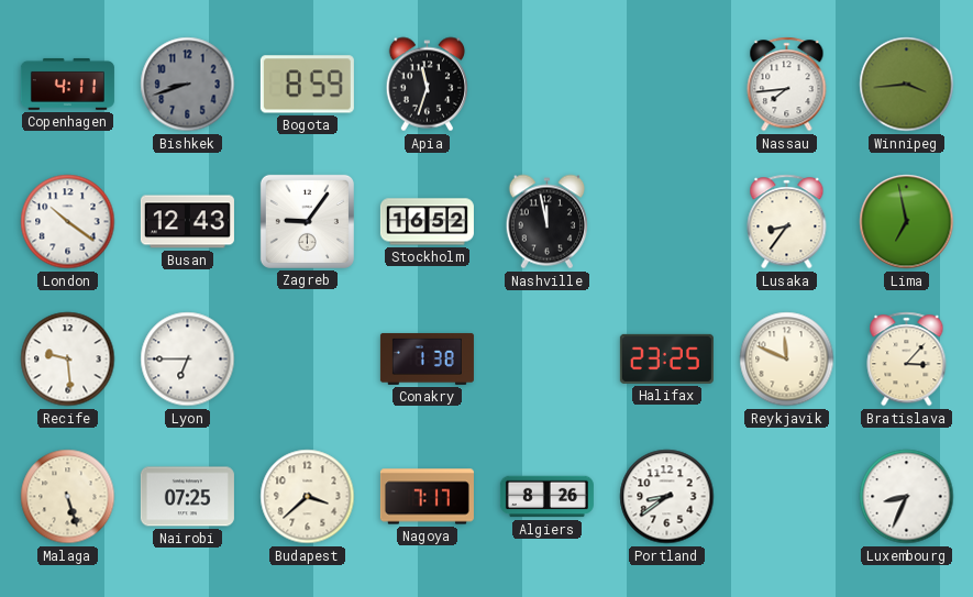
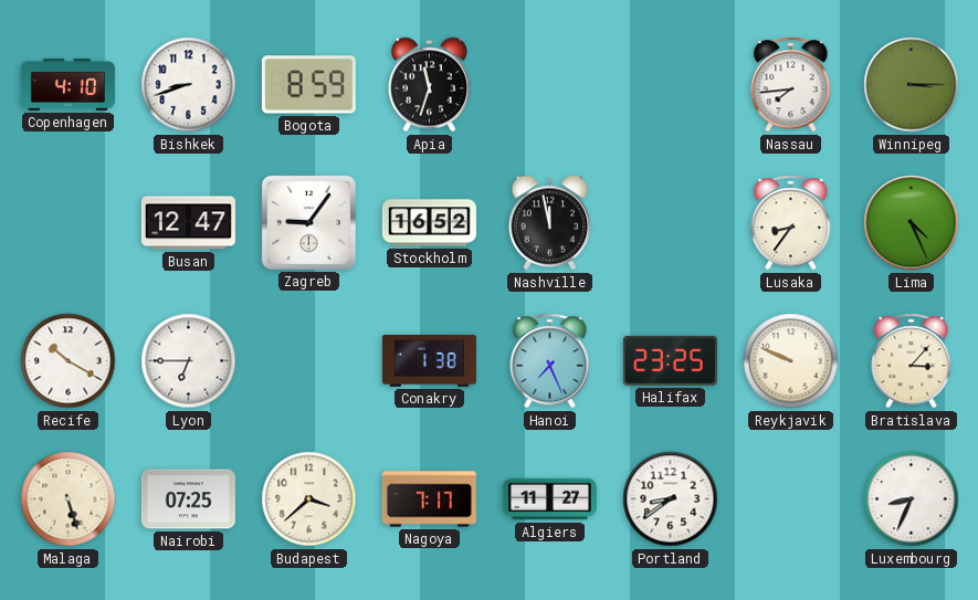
Copenhagen: 4:11 -> 4:10 (67, 84)
Bishkek dial: grey -> white (189, 85)
Winnipeg: 3:44 -> 3:15 (912, 85)
London: 10:21 -> none (68, 222)
Busan: 12:43 -> 12:47 (188, 223)
Lima: 6:58 -> 4:26 (912, 223)
Recife: 9:29 -> 10:20 (69, 361)
Hanoi: none -> 7:26 (550, 361)
Reykjavik: 11:49 -> 9:49 (791, 361)
Algiers: 8:26 -> 11:27 (549, 499)
